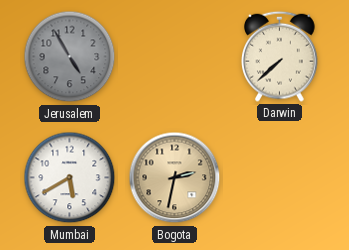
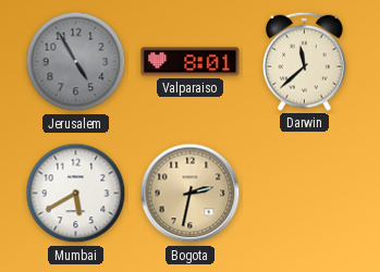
Valparaiso: none -> 8:01 (191, 62)
Darwin: 7:38 -> 11:38 (305, 61)
